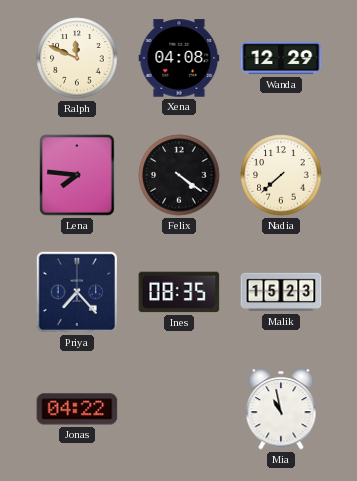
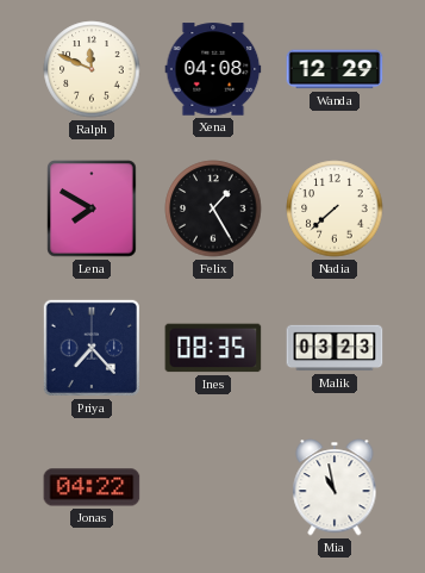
Lena: 7:46 -> 7:50 (92, 208)
Felix: 4:21 -> 1:25 (213, 208)
Malik: 15:23 -> 03:23 (335, 348)
